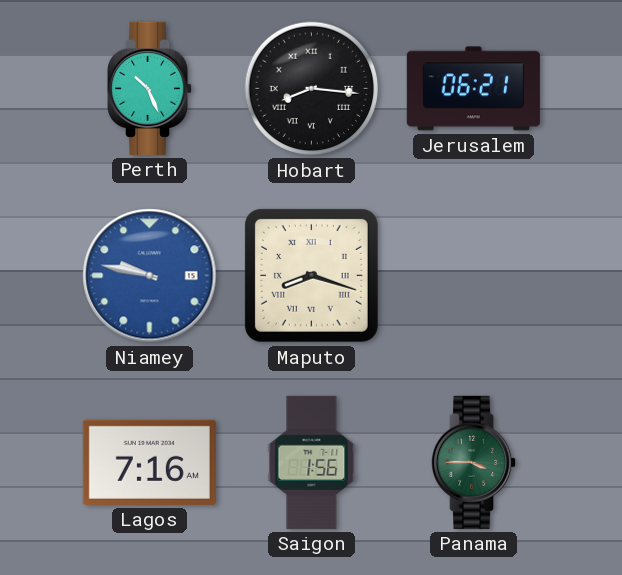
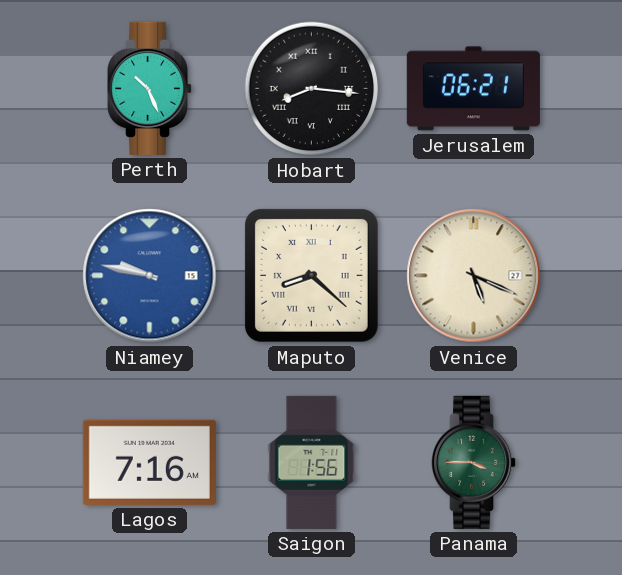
Maputo: 8:18 -> 8:22 (311, 275)
Venice: none -> 5:19 (474, 276)
